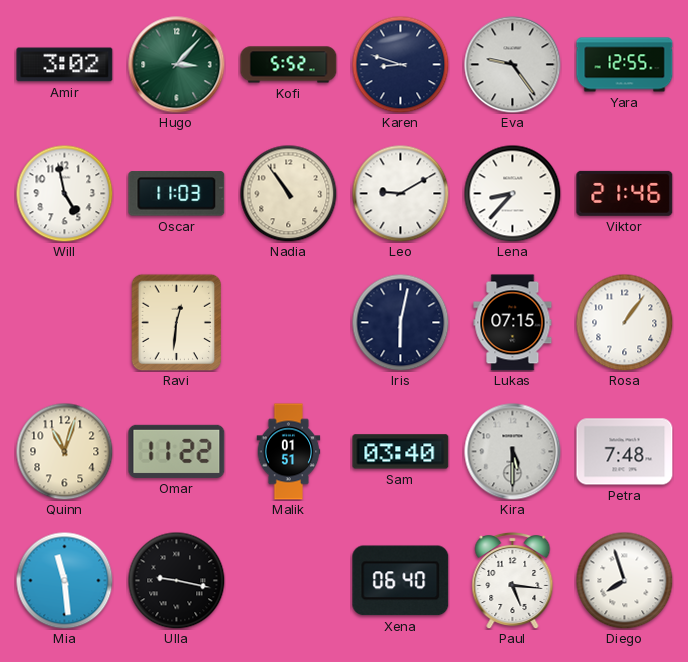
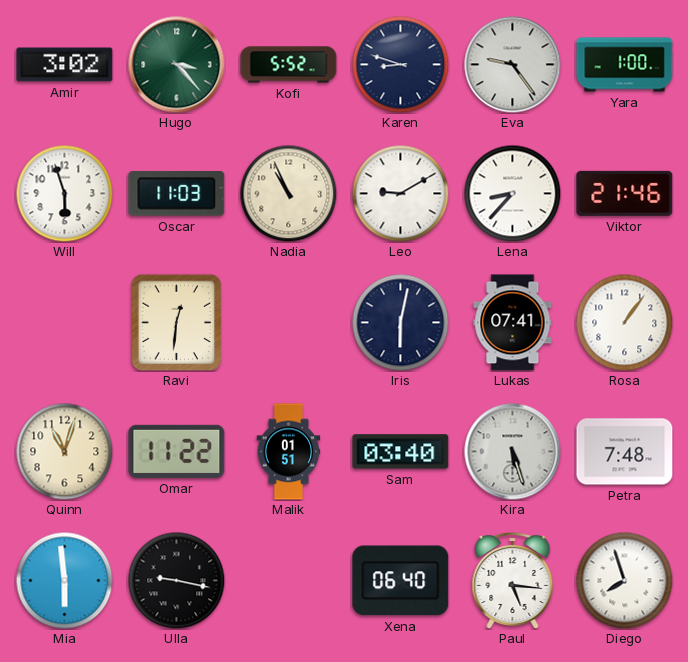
Hugo: 3:07 -> 3:23 (177, 65)
Yara: 12:55 -> 1:00 (625, 65)
Will: 4:58 -> 5:57 (64, 193)
Nadia: 10:54 -> 10:56 (288, 193)
Lukas: 07:15 -> 07:41 (513, 323)
Kira: 5:30 -> 5:27 (513, 452)
Mia: 11:29 -> 5:59 (64, 580)
